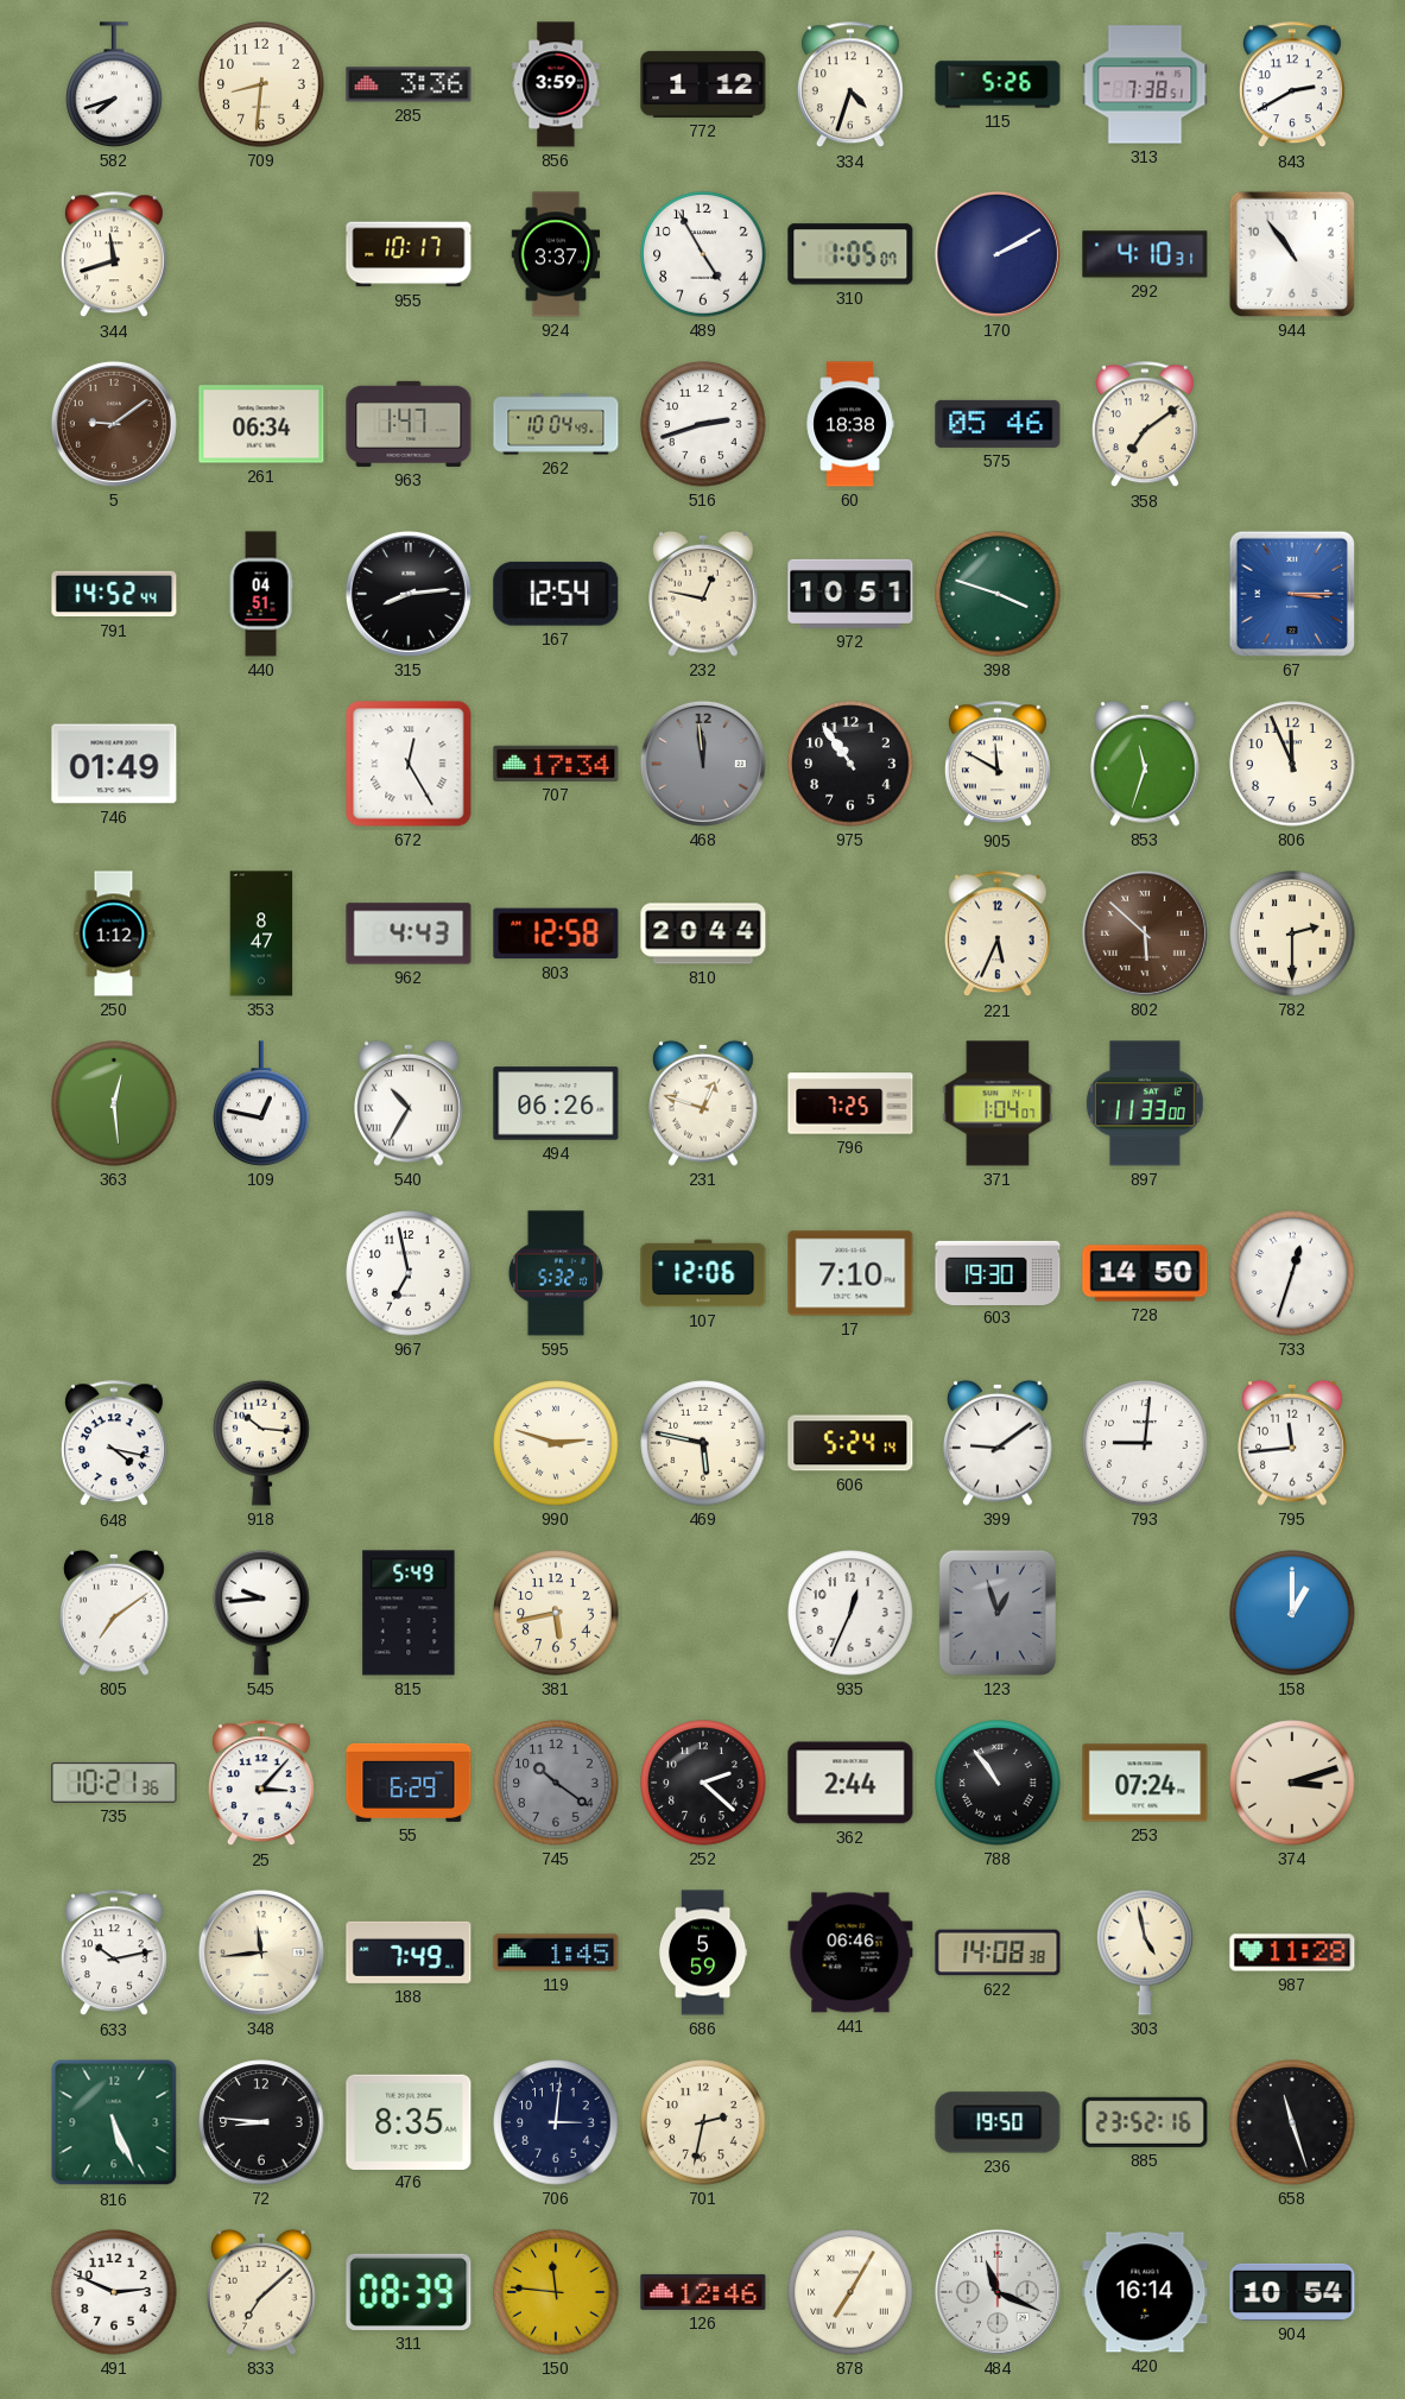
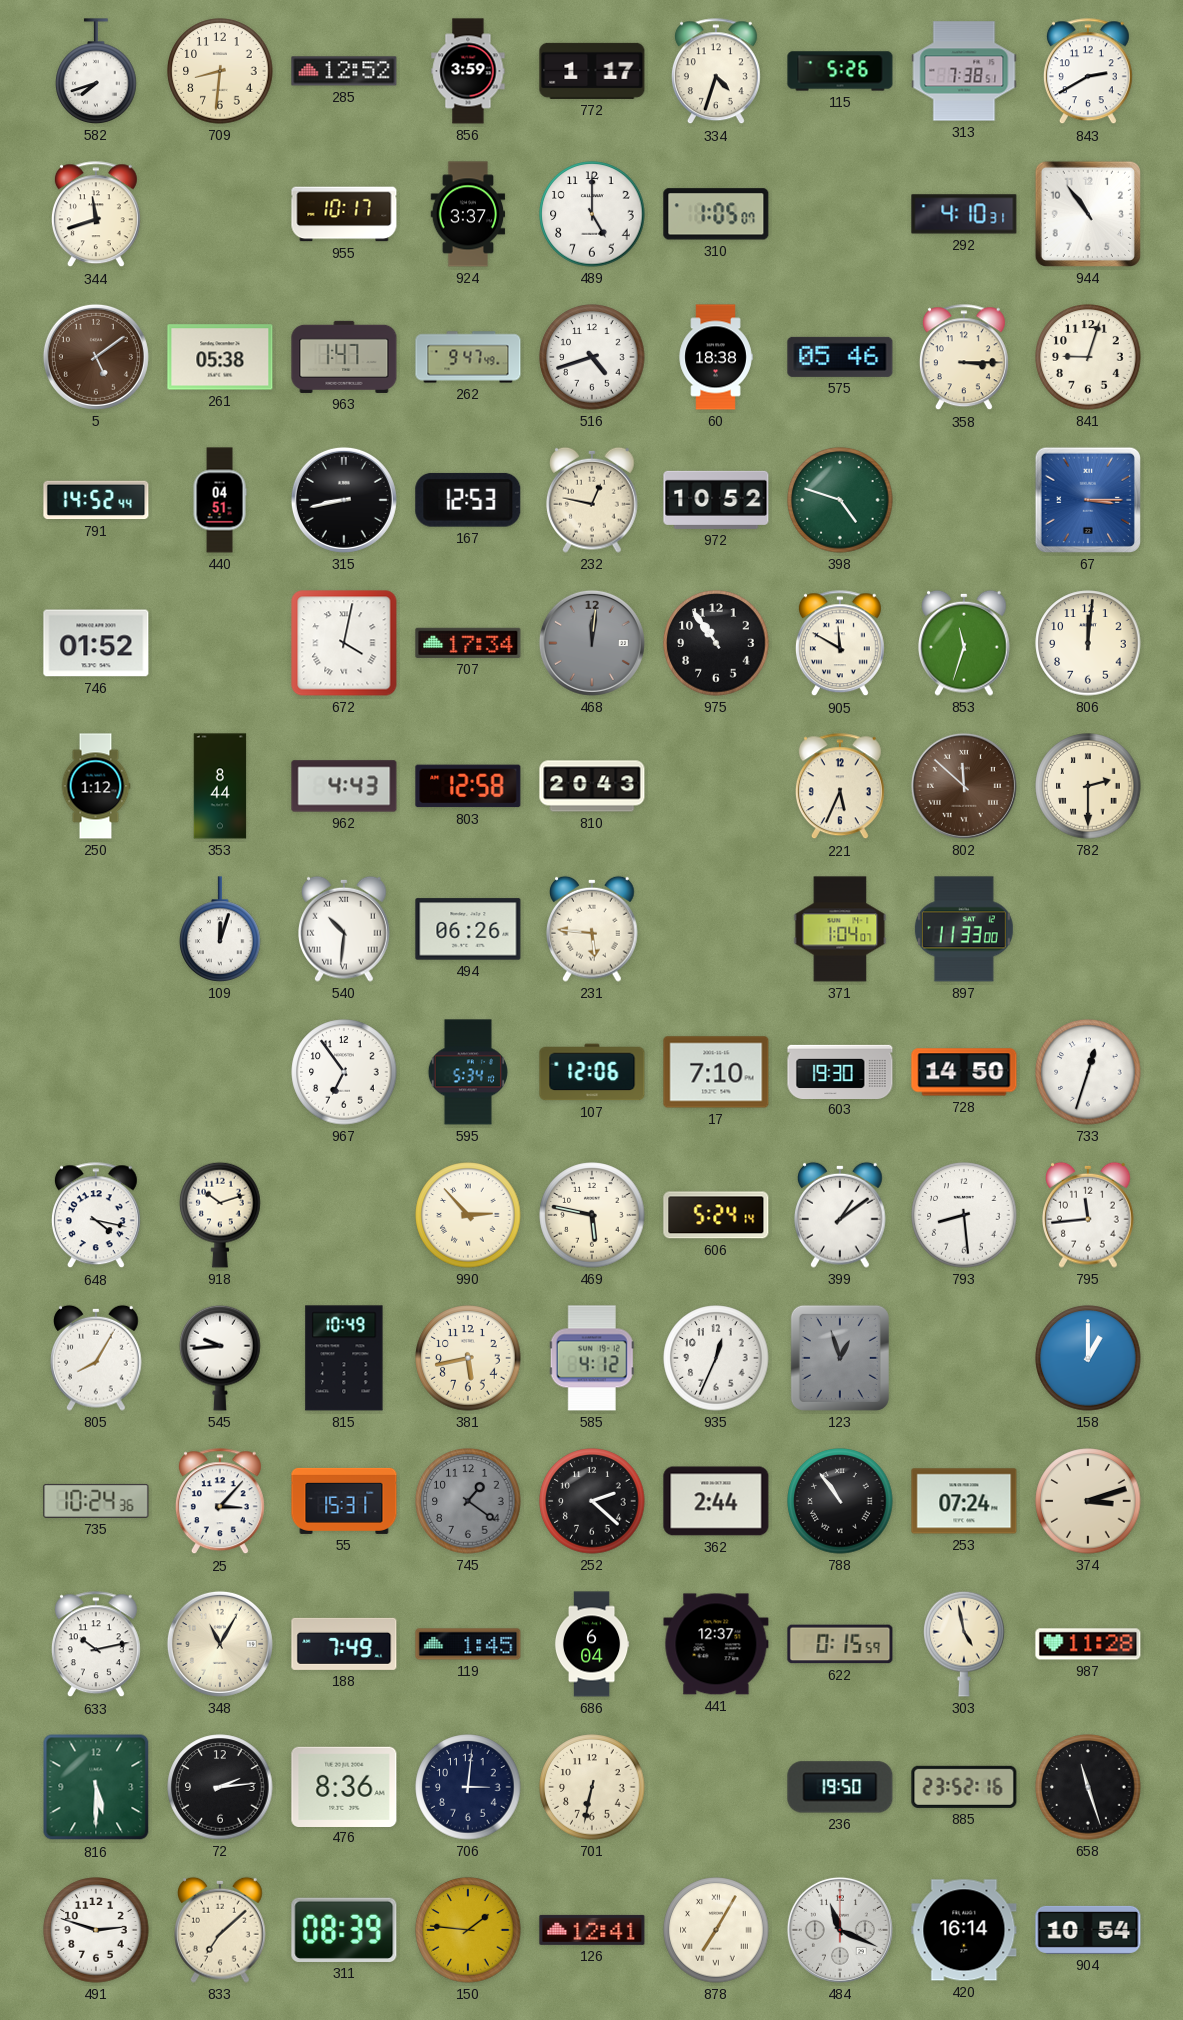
285: 3:36 -> 12:52 (344, 71)
772: 1:12 -> 1:17 (592, 71)
489: 4:55 -> 5:00 (592, 214)
170: 2:10 -> none (998, 254)
5: 9:09 -> 5:09 (96, 357)
261: 06:34 -> 05:38 (220, 357)
262: 10:04 -> 9:47 (468, 357)
516: 2:42 -> 4:42 (592, 357)
358: 7:09 -> 3:15 (964, 358)
841: none -> 9:03 (1088, 357)
315: 8:14 -> 8:43 (344, 500)
167: 12:54 -> 12:53 (468, 500)
972: 10:51 -> 10:52 (716, 500)
398: 3:48 -> 4:48 (840, 500)
746: 01:49 -> 01:52 (96, 643)
672: 12:25 -> 4:02 (344, 643)
468: 11:59 -> 12:01 (592, 643)
806: 11:56 -> 12:01 (1088, 643)
353: 8:47 -> 8:44 (220, 786)
810: 20:44 -> 20:43 (592, 786)
802: 5:52 -> 11:52 (964, 786)
363: 12:29 -> none (114, 1103)
109: 12:47 -> 12:03 (220, 929)
540: 10:35 -> 10:31 (345, 929)
231: 12:48 -> 5:46 (593, 929)
796: 7:25 -> none (850, 1103)
967: 6:58 -> 6:54 (344, 1072)
595: 5:32 -> 5:34 (468, 1072)
918: 10:16 -> 10:12 (220, 1215)
990: 2:48 -> 2:53 (468, 1215)
399: 9:09 -> 1:09 (841, 1215)
793: 9:01 -> 8:29 (964, 1215)
805: 7:09 -> 8:05 (97, 1358)
815: 5:49 -> 10:49 (344, 1358)
585: none -> 4:12 (592, 1358)
735: 10:21 -> 10:24 (96, 1501)
55: 6:29 -> 15:31 (344, 1501)
745: 10:21 -> 1:21 (468, 1501)
348: 11:44 -> 11:05 (220, 1644)
686: 5:59 -> 6:04 (592, 1644)
441: 06:46 -> 12:37 (716, 1644)
622: 14:08 -> 0:15 (840, 1644)
816: 5:26 -> 5:30 (96, 1787)
72: 8:46 -> 2:14 (220, 1787)
476: 8:35 -> 8:36 (344, 1786)
701: 2:32 -> 6:32 (592, 1787)
491: 2:49 -> 2:48 (96, 1930)
150: 11:46 -> 1:46 (468, 1930)
126: 12:46 -> 12:41 (592, 1930)
